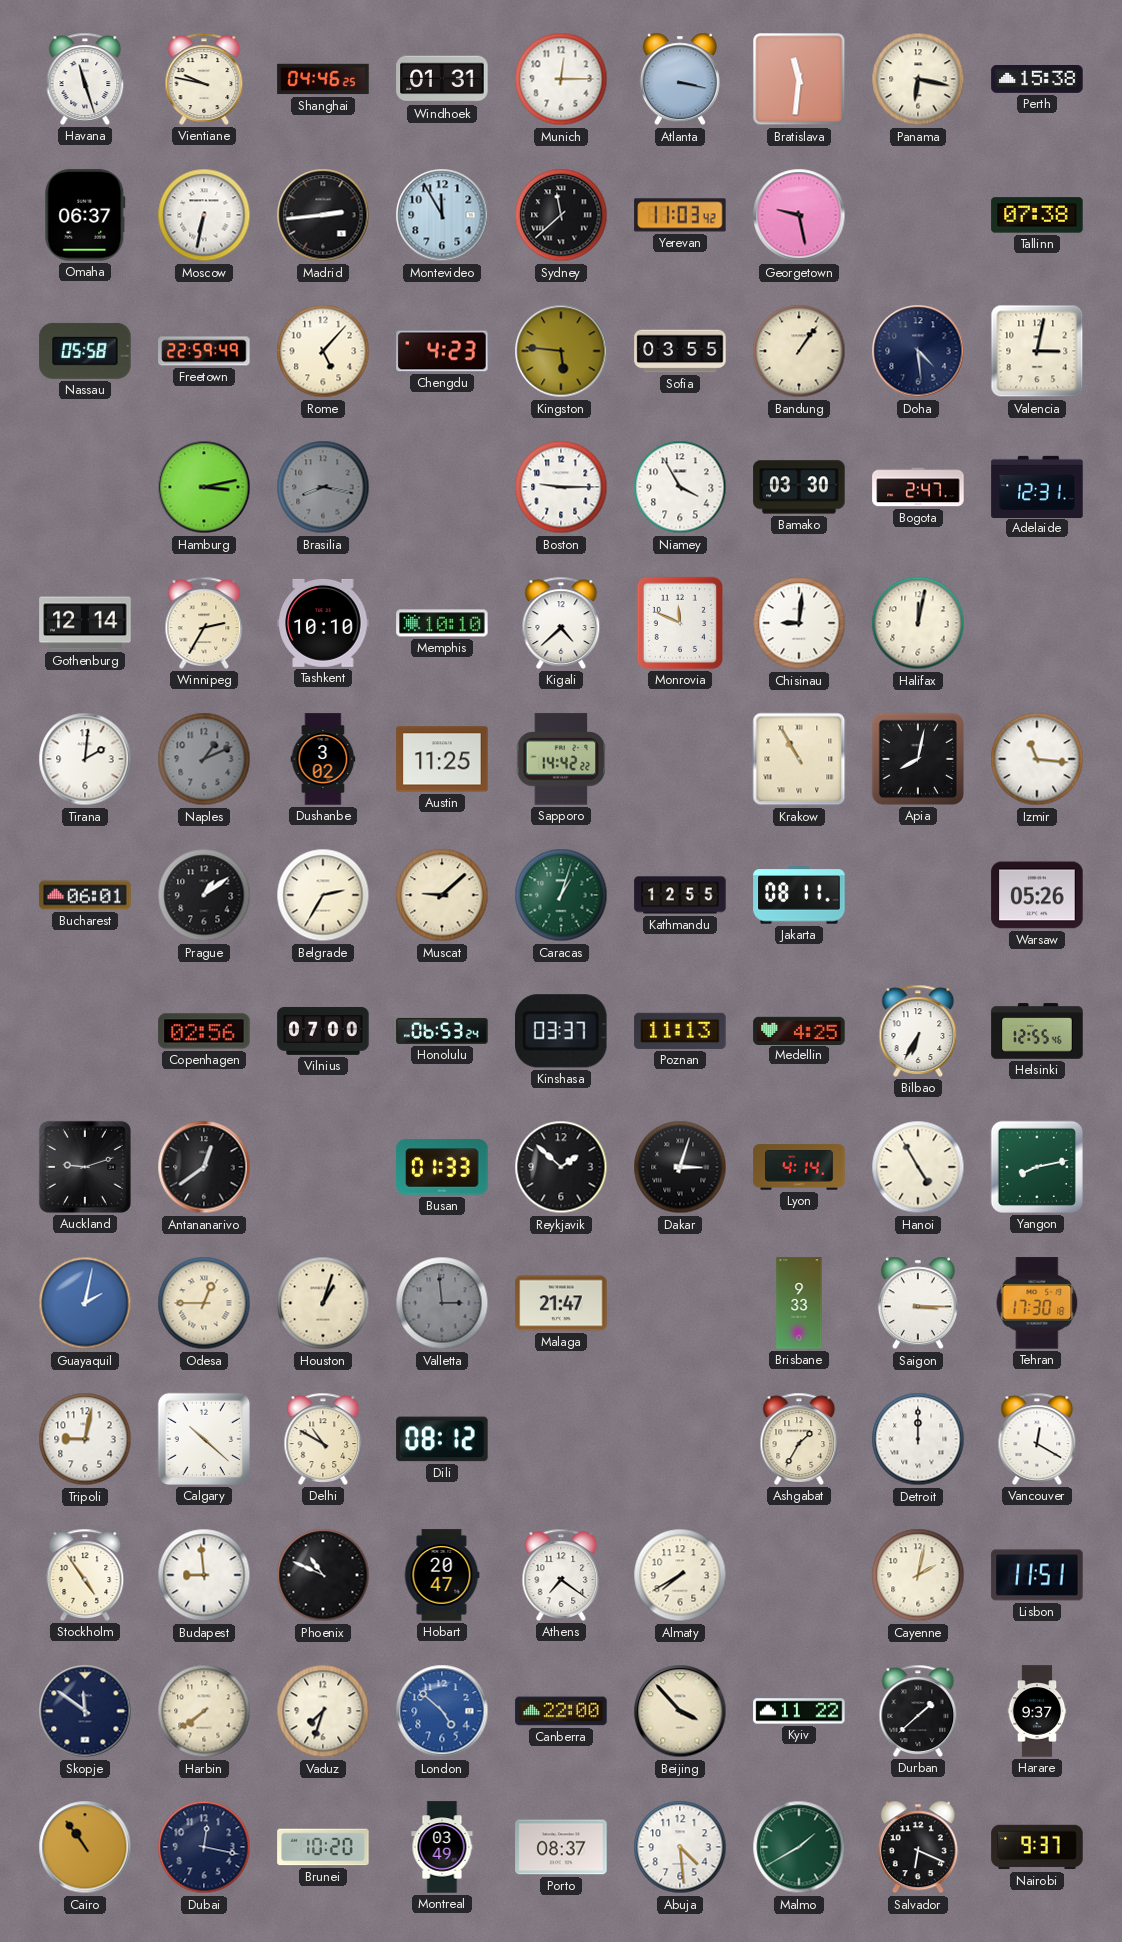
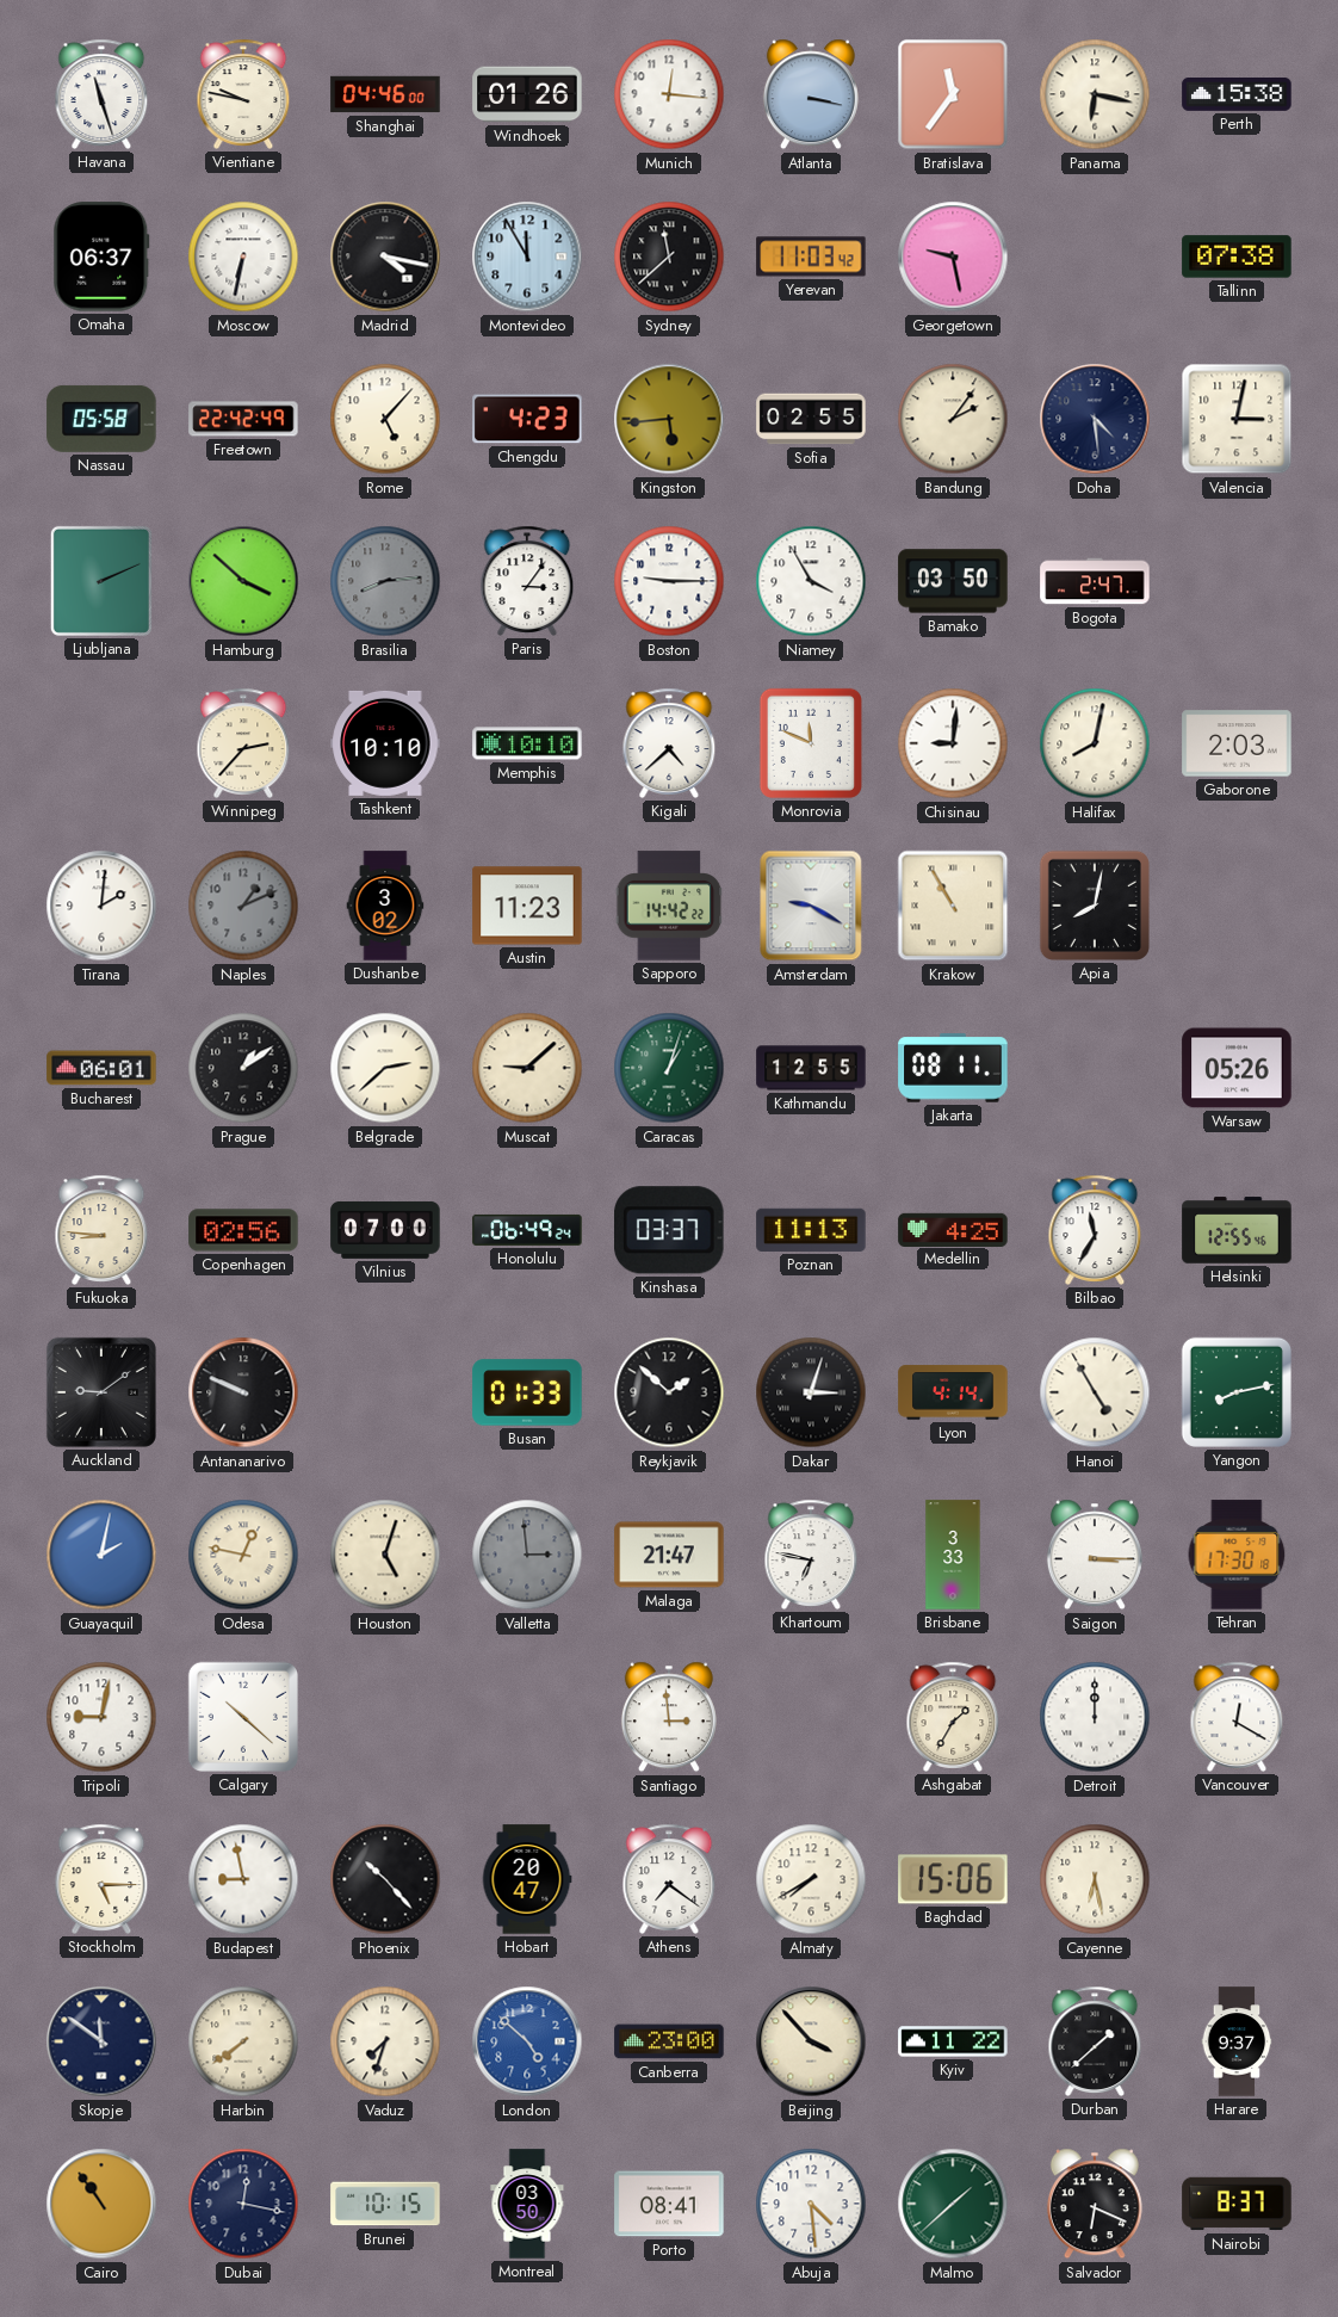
Shanghai: 04:46:25 -> 04:46:00 (385, 94)
Windhoek: 01:31 -> 01:26 (527, 94)
Munich: 12:15 -> 12:16 (669, 94)
Bratislava: 11:31 -> 11:36 (953, 94)
Madrid: 2:44 -> 4:17 (385, 257)
Freetown: 22:59 -> 22:42 (243, 419)
Kingston: 5:46 -> 5:44 (669, 419)
Sofia: 03:55 -> 02:55 (811, 419)
Bandung: 1:06 -> 2:06 (953, 419)
Ljubljana: none -> 2:11 (101, 581)
Hamburg: 3:13 -> 3:52 (243, 581)
Brasilia: 8:17 -> 8:14 (385, 581)
Paris: none -> 3:06 (527, 581)
Bamako: 03:30 -> 03:50 (953, 581)
Adelaide: 12:31 -> none (1037, 486)
Gothenburg: 12:14 -> none (85, 623)
Winnipeg: 2:35 -> 2:37 (243, 743)
Halifax: 12:02 -> 8:02 (1095, 743)
Gaborone: none -> 2:03 (1237, 743)
Austin: 11:25 -> 11:23 (527, 906)
Amsterdam: none -> 9:20 (811, 906)
Izmir: 11:16 -> none (1037, 759)
Belgrade: 2:35 -> 2:38 (385, 1068)
Fukuoka: none -> 8:46 (101, 1230)
Honolulu: 06:53 -> 06:49 (527, 1230)
Bilbao: 6:35 -> 11:35 (1095, 1230)
Auckland: 9:12 -> 9:09 (101, 1392)
Antananarivo: 12:39 -> 9:49 (243, 1392)
Odesa: 12:45 -> 12:47 (243, 1555)
Houston: 1:03 -> 5:03 (385, 1555)
Khartoum: none -> 6:47 (811, 1555)
Brisbane: 9:33 -> 3:33 (953, 1555)
Delhi: 10:50 -> none (323, 1439)
Dili: 08:12 -> none (442, 1439)
Santiago: none -> 2:59 (669, 1717)
Stockholm: 4:54 -> 5:15 (101, 1879)
Budapest: 8:59 -> 8:58 (243, 1879)
Phoenix: 10:49 -> 10:23 (385, 1879)
Baghdad: none -> 15:06 (953, 1879)
Cayenne: 2:02 -> 6:28 (1095, 1879)
Lisbon: 11:51 -> none (1037, 1575)
Canberra: 22:00 -> 23:00 (669, 2041)
Brunei: 10:20 -> 10:15 (385, 2204)
Montreal: 03:49 -> 03:50 (527, 2204)
Porto: 08:37 -> 08:41 (669, 2204)
Malmo: 1:40 -> 1:38 (953, 2204)
Nairobi: 9:37 -> 8:37 (1237, 2204)
